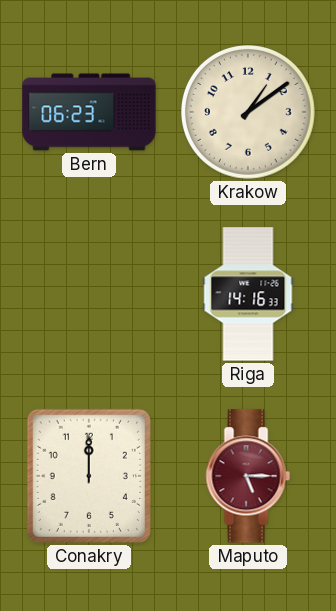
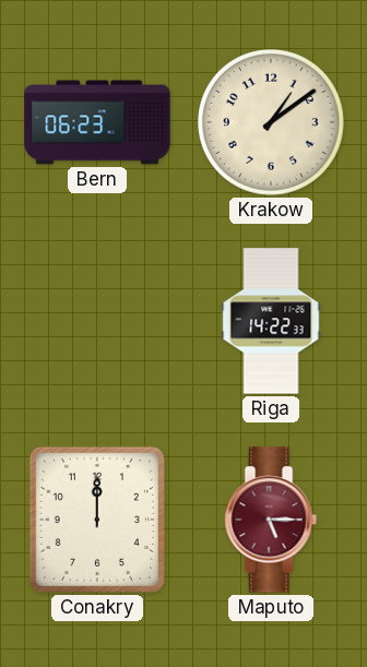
Riga: 14:16 -> 14:22 (271, 321)
